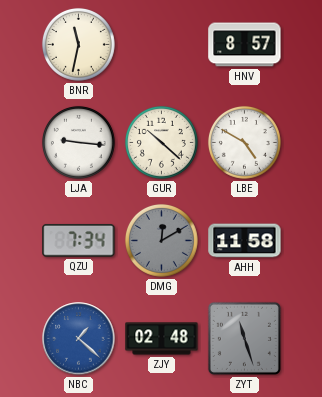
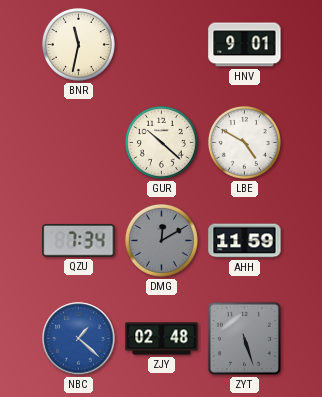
HNV: 8:57 -> 9:01 (245, 45)
LJA: 9:16 -> none (78, 142)
AHH: 11:58 -> 11:59 (245, 241)
ZYT: 11:27 -> 5:27 (244, 338)
